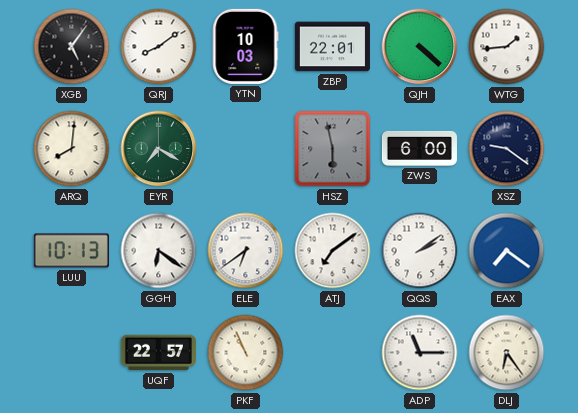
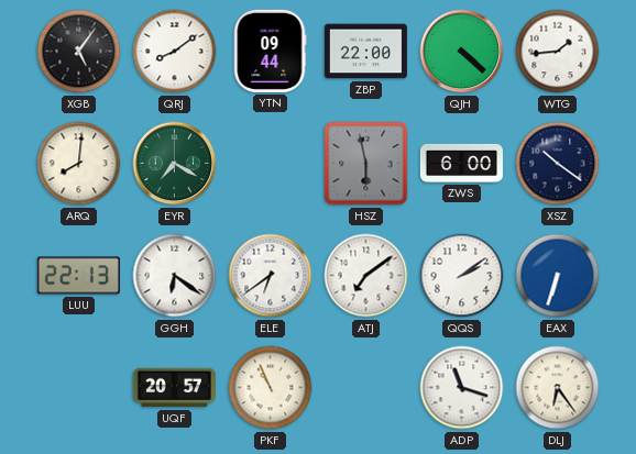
YTN: 10:03 -> 09:44 (271, 51)
ZBP: 22:01 -> 22:00 (365, 52)
XSZ: 9:21 -> 10:21 (558, 164)
LUU: 10:13 -> 22:13 (78, 276)
EAX: 7:21 -> 6:33 (558, 276)
UQF: 22:57 -> 20:57 (174, 388)
ADP: 11:15 -> 11:18 (462, 388)
